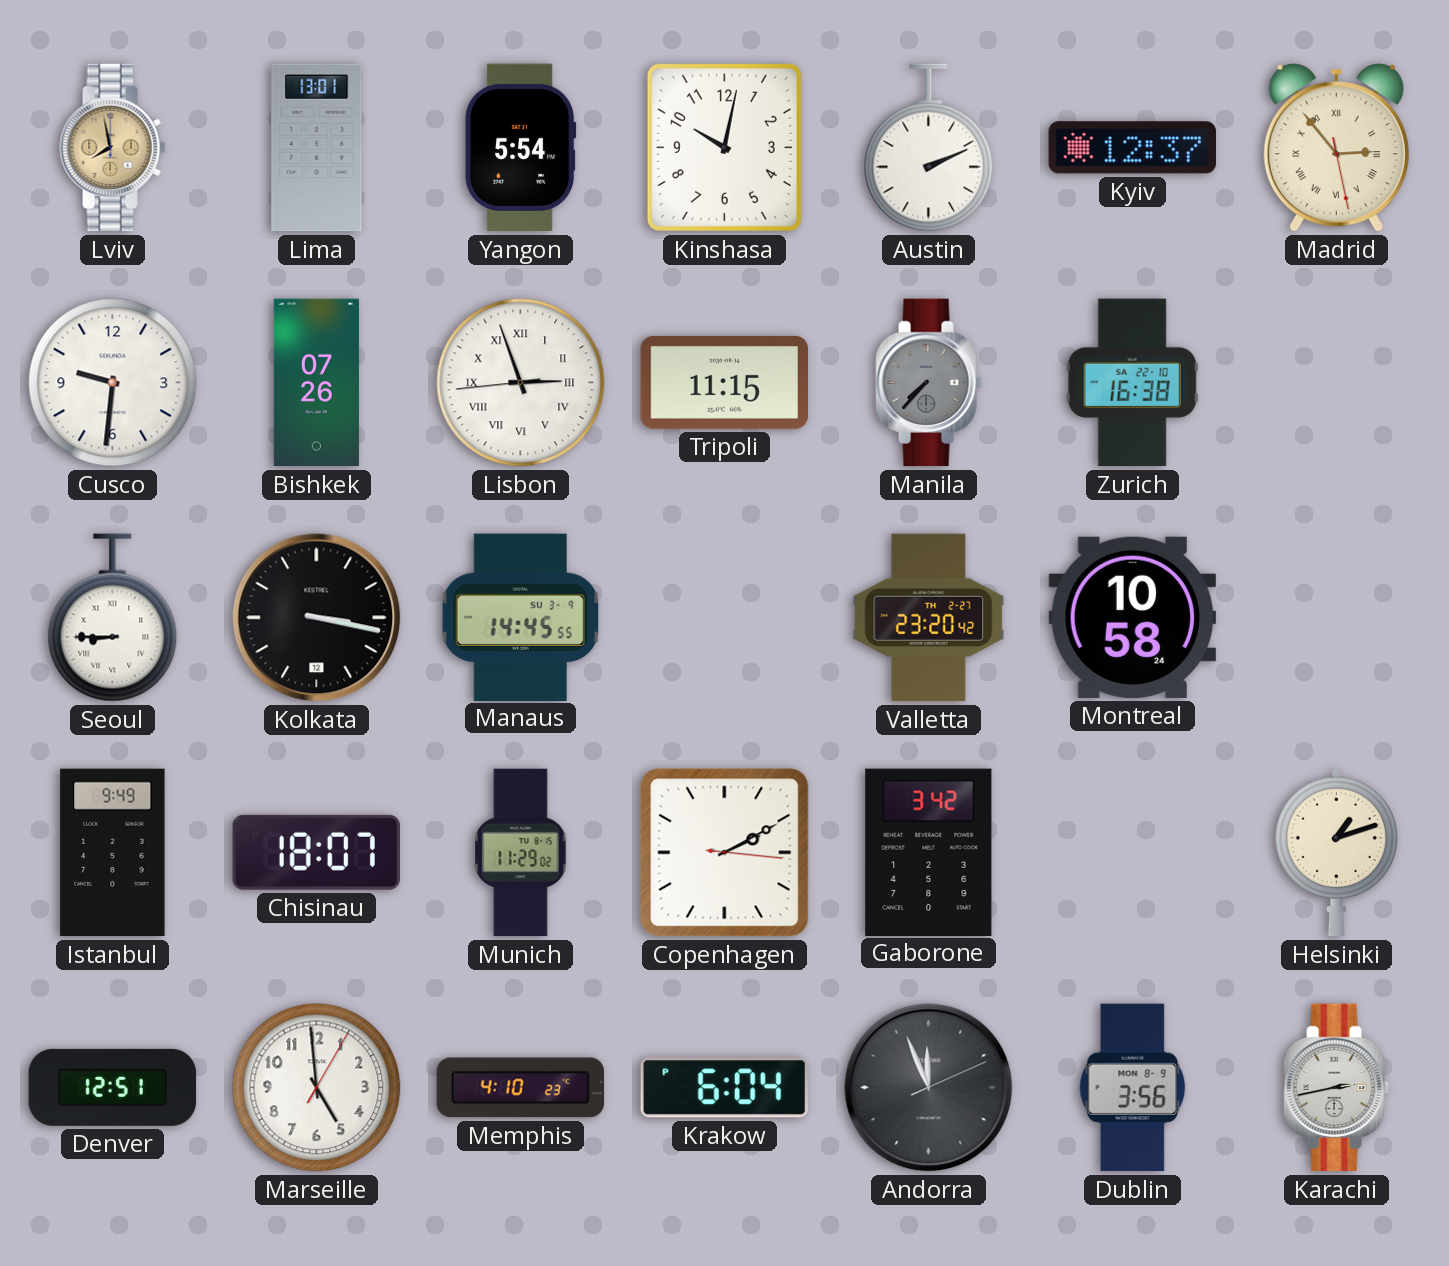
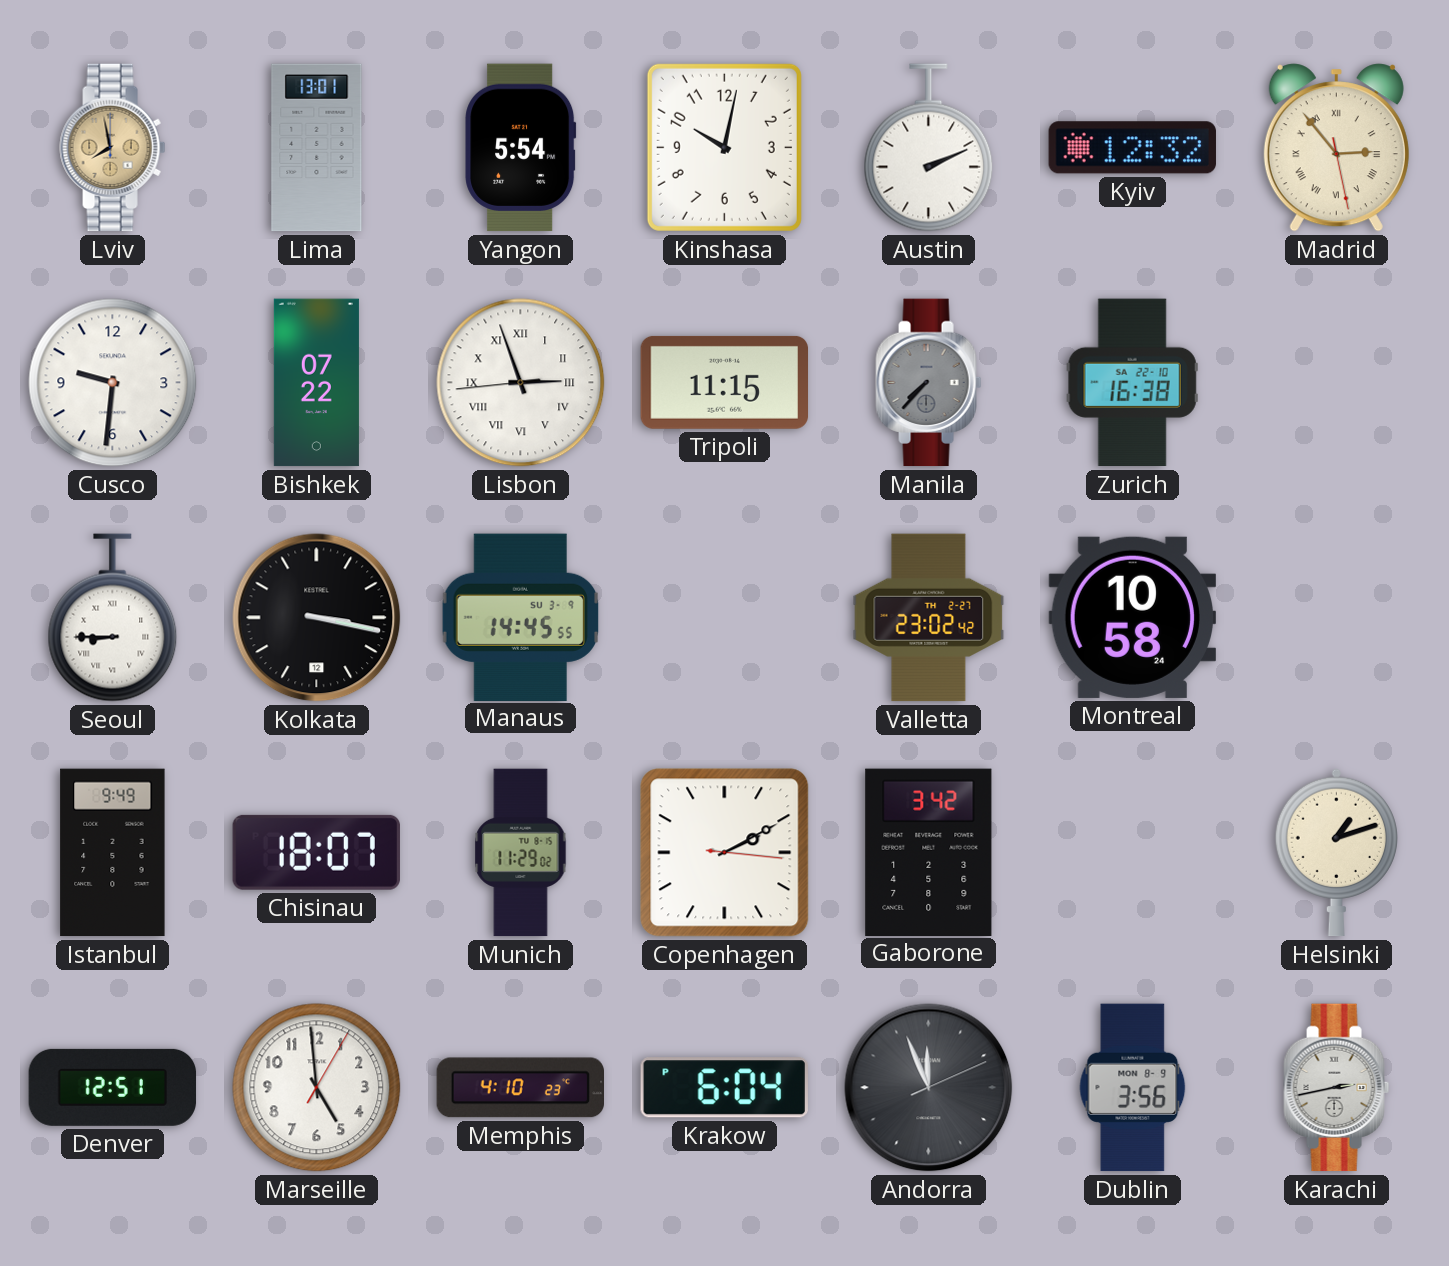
Kyiv: 12:37 -> 12:32 (1132, 148)
Bishkek: 07:26 -> 07:22 (316, 383)
Valletta: 23:20 -> 23:02 (929, 618)
